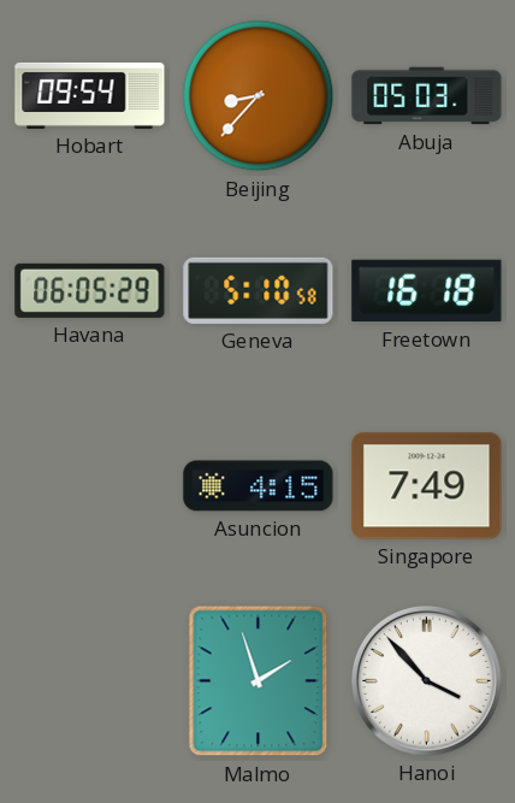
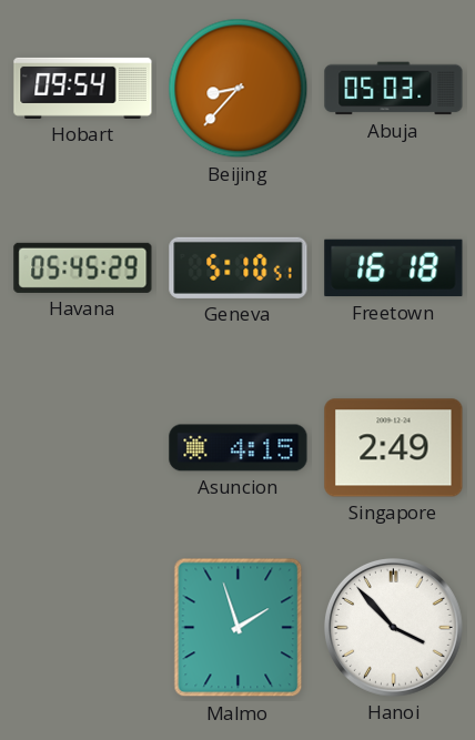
Havana: 06:05 -> 05:45 (83, 267)
Geneva: 5:10:58 -> 5:10:51 (239, 267)
Singapore: 7:49 -> 2:49 (394, 448)
